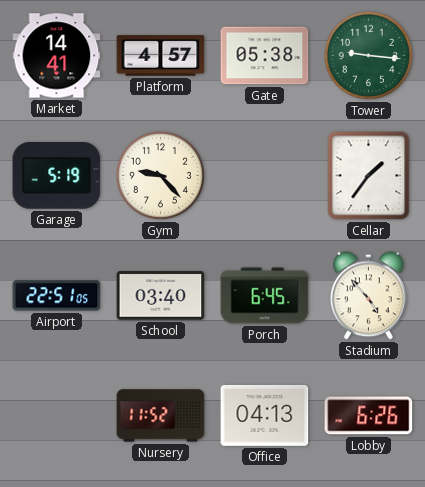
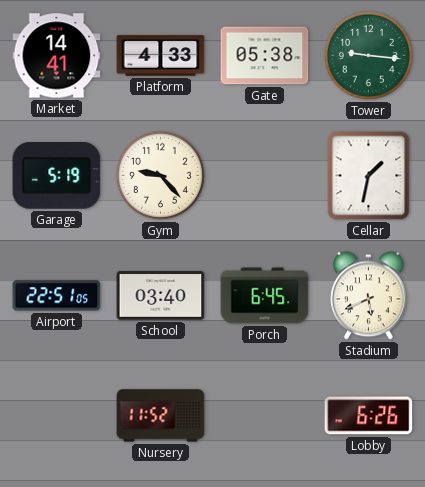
Platform: 4:57 -> 4:33 (161, 56)
Cellar: 1:36 -> 1:32 (369, 176)
Stadium: 4:53 -> 5:41 (369, 296)
Office: 04:13 -> none (265, 415)
